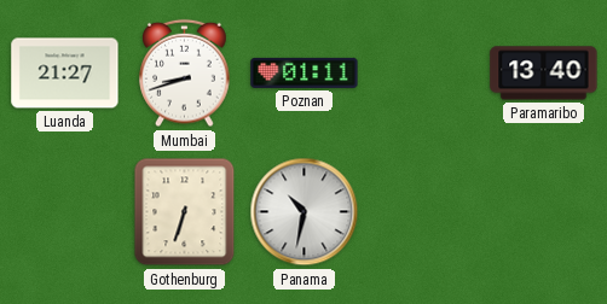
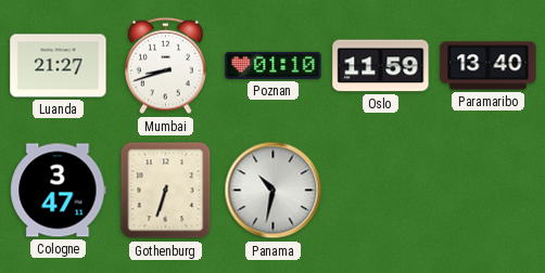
Poznan: 01:11 -> 01:10 (274, 65)
Oslo: none -> 11:59 (381, 66)
Cologne: none -> 3:47 (59, 191)
